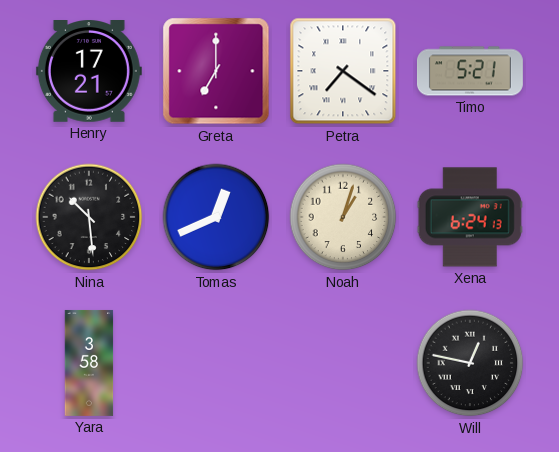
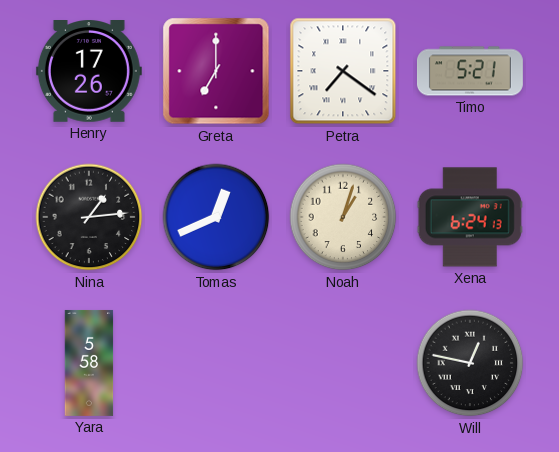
Henry: 17:21 -> 17:26 (89, 72)
Nina: 10:29 -> 1:14 (89, 217)
Yara: 3:58 -> 5:58 (89, 363)
